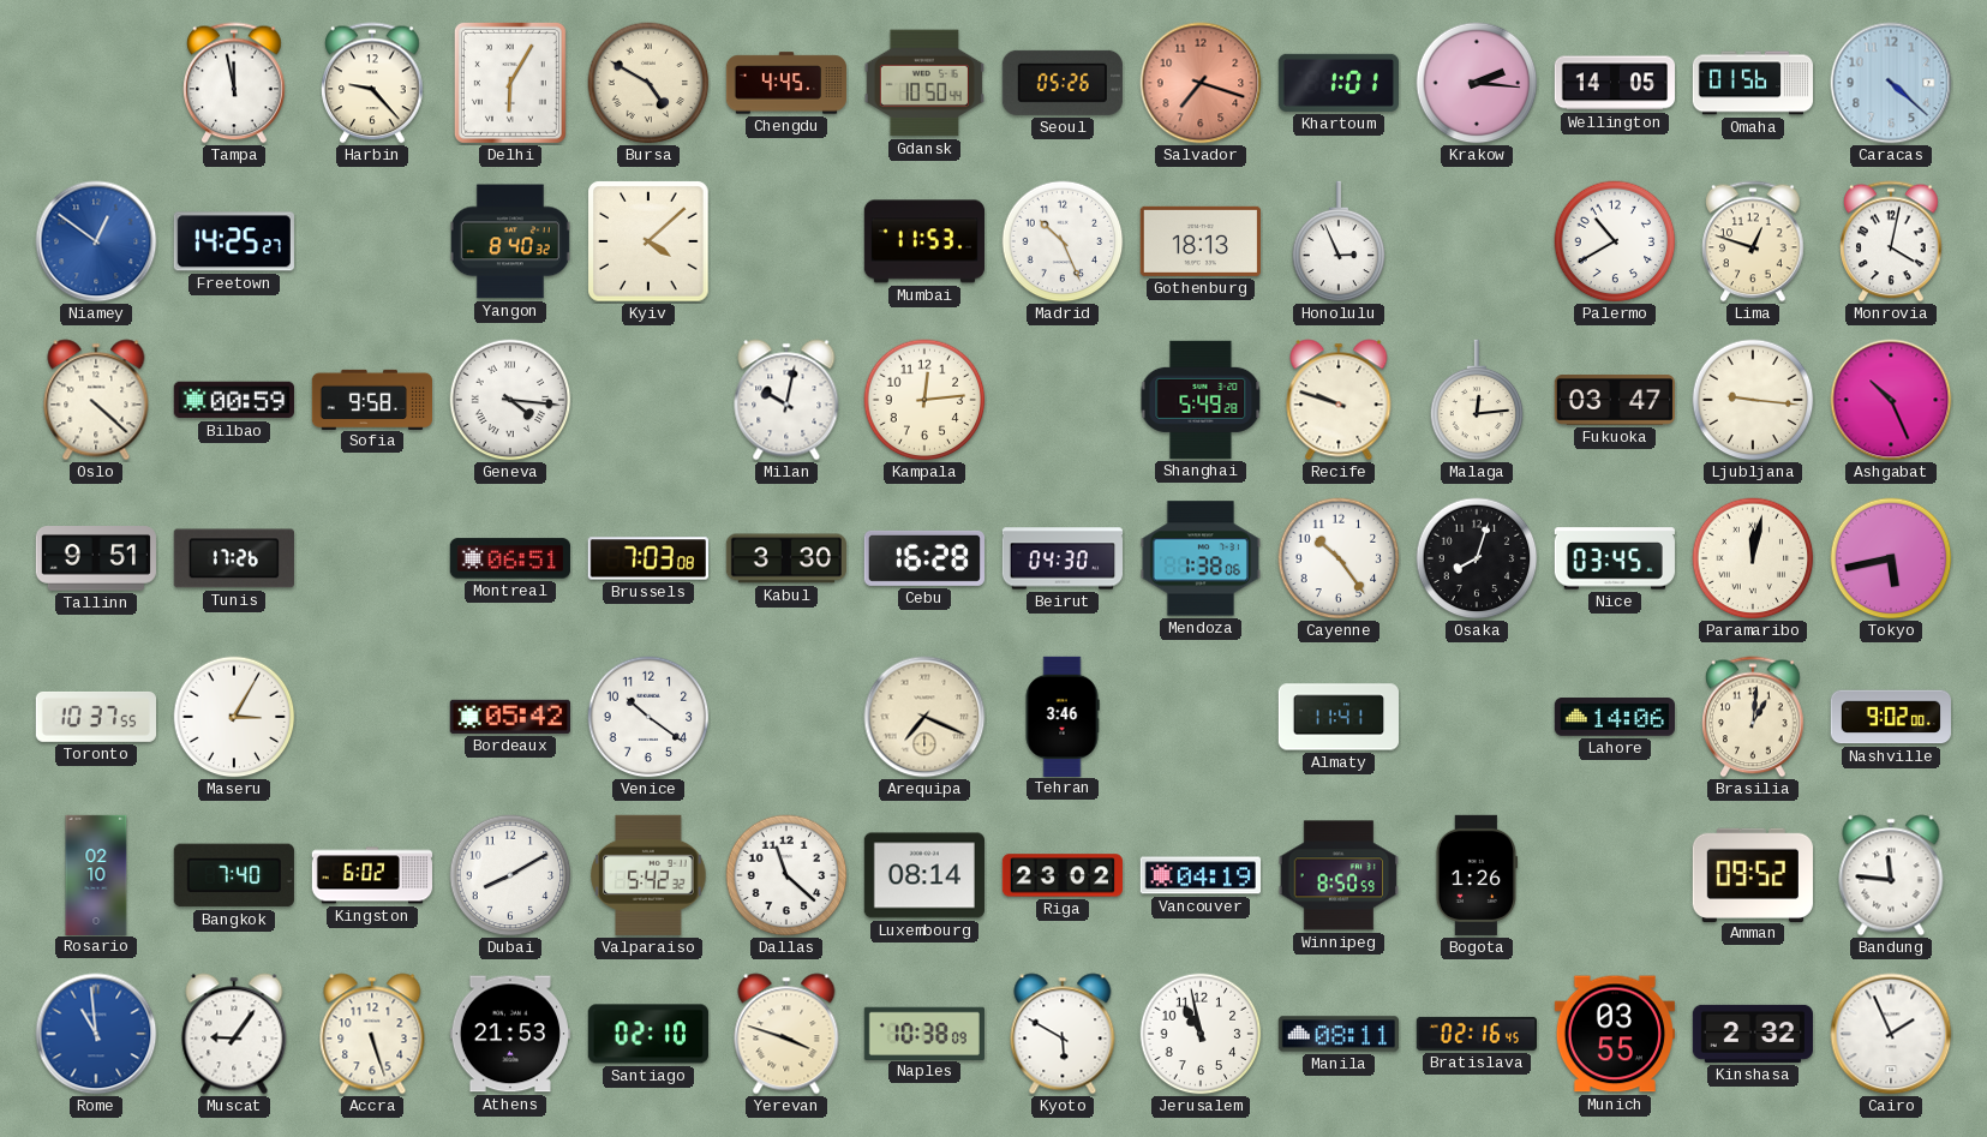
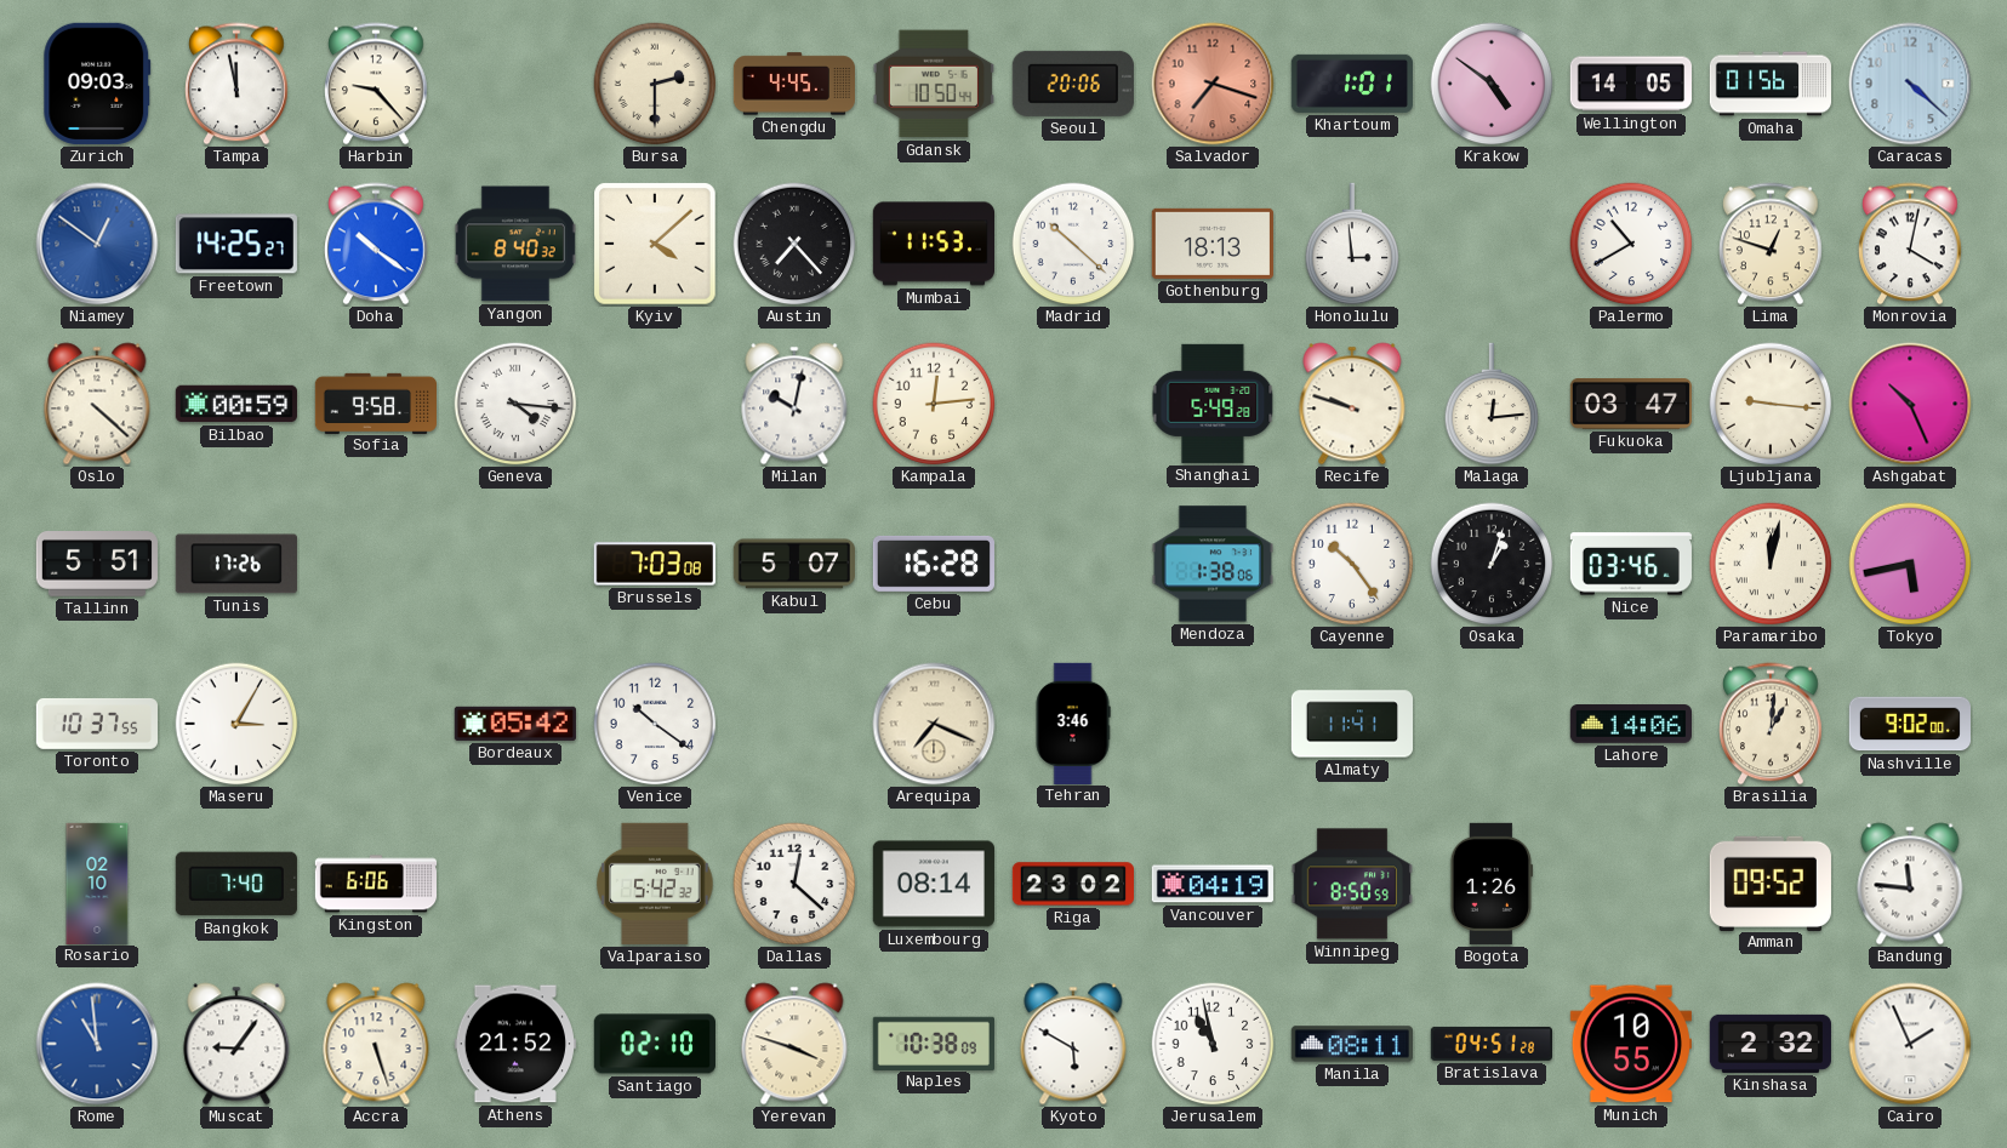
Zurich: none -> 09:03 (97, 84)
Delhi: 6:05 -> none (510, 83)
Bursa: 4:50 -> 2:30 (655, 84)
Seoul: 05:26 -> 20:06 (1073, 84)
Krakow: 2:16 -> 4:51 (1492, 84)
Doha: none -> 10:21 (376, 244)
Austin: none -> 7:23 (794, 244)
Madrid: 10:26 -> 10:22 (1073, 244)
Honolulu: 2:56 -> 2:59 (1352, 244)
Tallinn: 9:51 -> 5:51 (97, 565)
Montreal: 06:51 -> none (510, 558)
Kabul: 3:30 -> 5:07 (793, 564)
Beirut: 04:30 -> none (1061, 558)
Osaka: 8:03 -> 1:03 (1492, 564)
Nice: 03:45 -> 03:46 (1631, 564)
Kingston: 6:02 -> 6:06 (375, 884)
Dubai: 8:10 -> none (510, 875)
Dallas: 11:22 -> 12:22 (794, 884)
Athens: 21:53 -> 21:52 (515, 1044)
Bratislava: 02:16 -> 04:51 (1490, 1044)
Munich: 03:55 -> 10:55 (1631, 1044)
